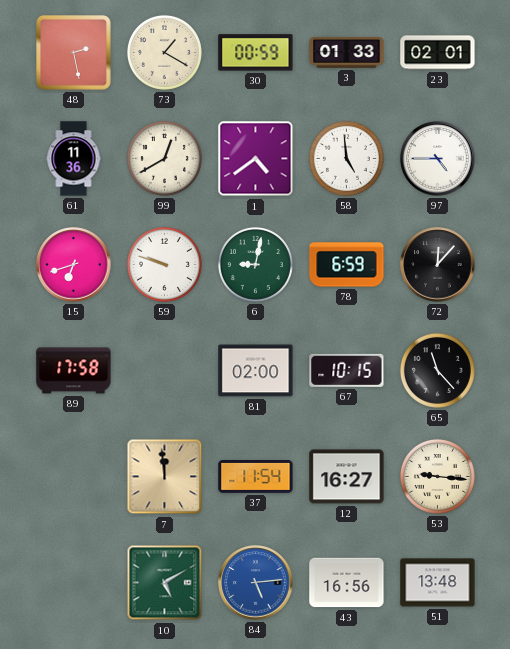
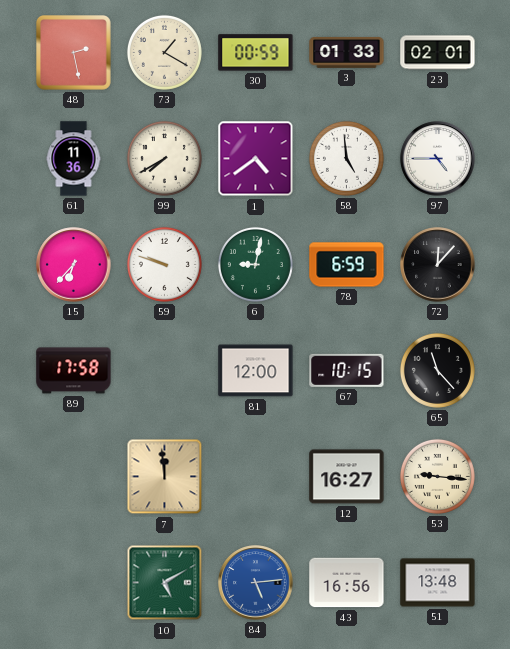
99: 12:40 -> 7:40 (164, 158)
15: 6:42 -> 6:37 (74, 265)
81: 02:00 -> 12:00 (256, 371)
37: 11:54 -> none (256, 477)
